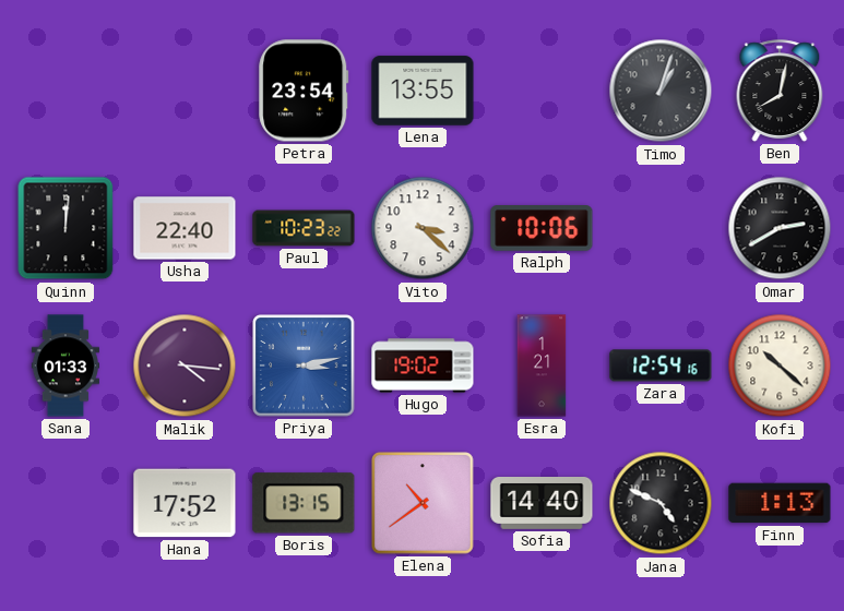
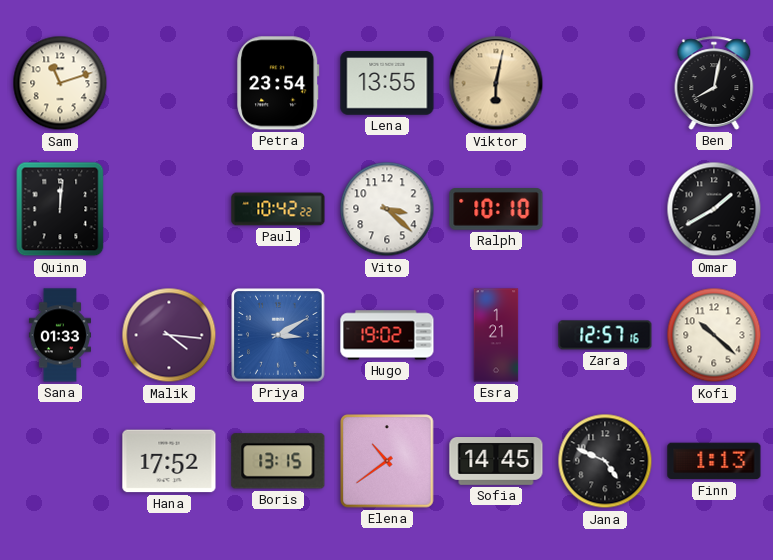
Sam: none -> 11:12 (60, 83)
Viktor: none -> 6:02 (496, 83)
Timo: 1:03 -> none (661, 91)
Usha: 22:40 -> none (185, 228)
Paul: 10:23 -> 10:42 (278, 209)
Ralph: 10:06 -> 10:10 (496, 210)
Omar: 2:40 -> 1:40 (714, 209)
Priya: 3:13 -> 3:10 (278, 335)
Zara: 12:54 -> 12:57 (605, 335)
Sofia: 14:40 -> 14:45 (496, 462)
